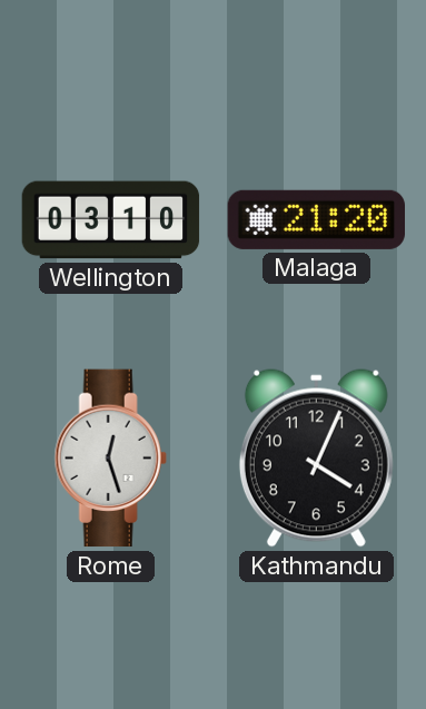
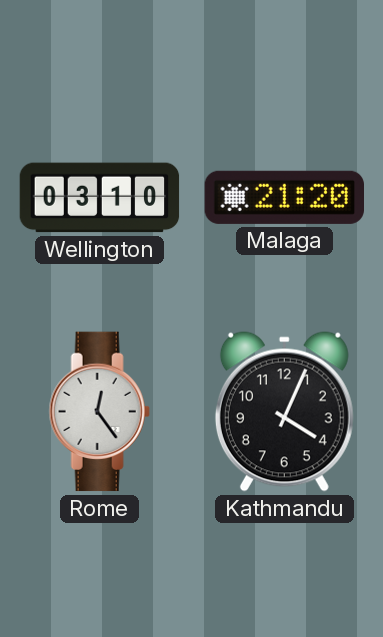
Rome: 12:27 -> 12:24 (99, 412)
